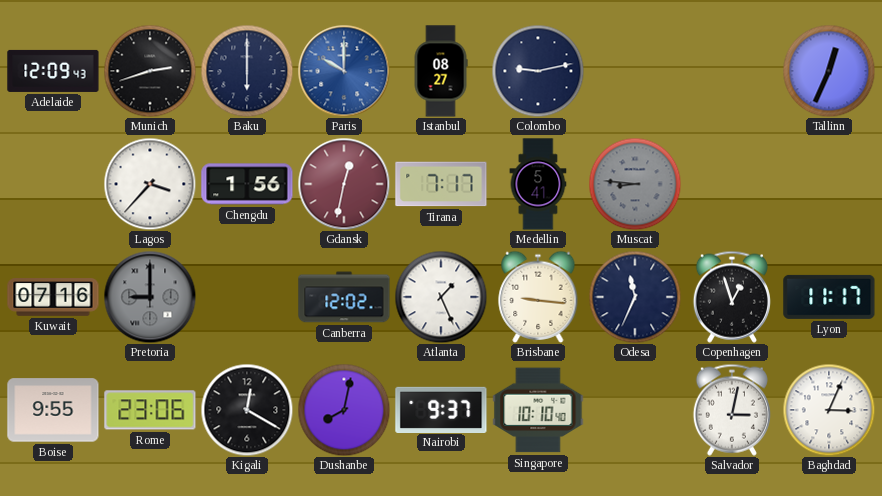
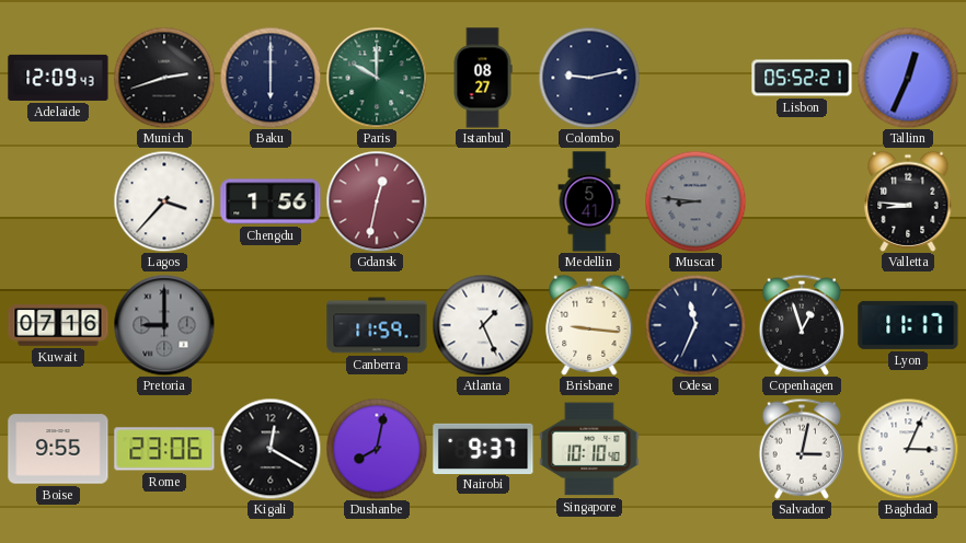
Paris dial: blue -> green (377, 78)
Lisbon: none -> 05:52 (802, 78)
Tirana: 7:17 -> none (441, 184)
Valletta: none -> 8:46 (908, 201)
Canberra: 12:02 -> 11:59 (377, 325)
